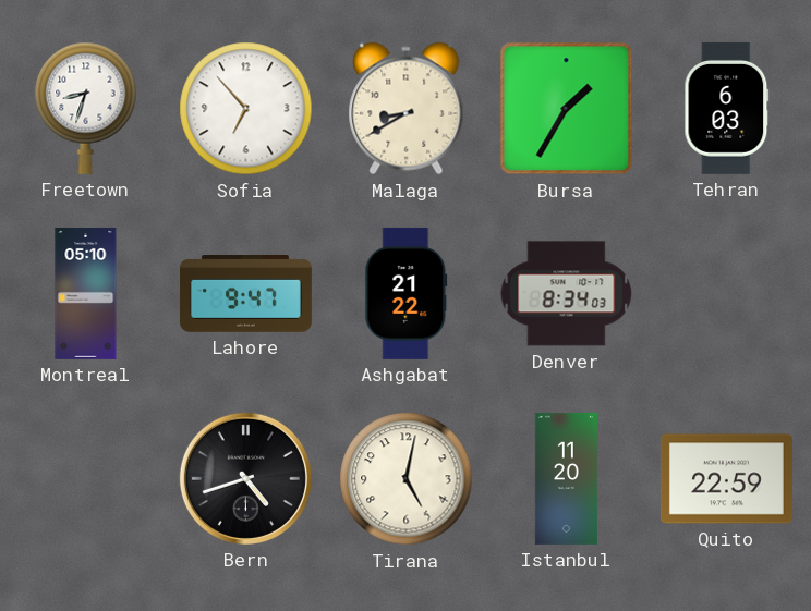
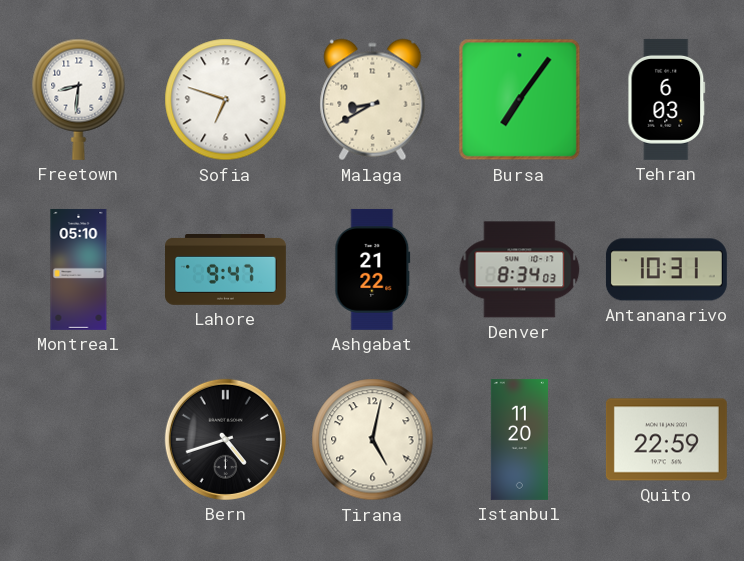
Freetown: 8:33 -> 8:31 (79, 99)
Sofia: 6:53 -> 6:48 (226, 100)
Bursa: 1:35 -> 7:06 (520, 100)
Antananarivo: none -> 10:31 (666, 270)
